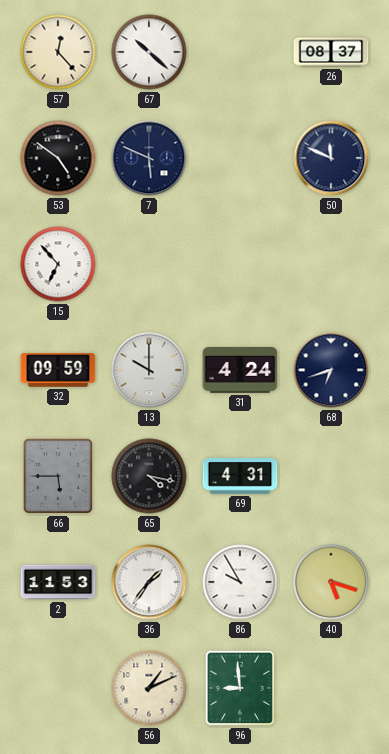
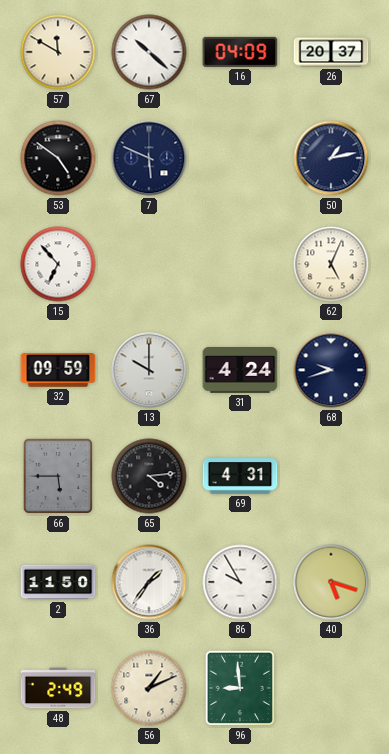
57: 12:23 -> 11:50 (58, 52)
16: none -> 04:09 (240, 52)
26: 08:37 -> 20:37 (331, 52)
50: 11:49 -> 1:13 (331, 158)
62: none -> 5:04 (331, 264)
68: 6:42 -> 9:42 (331, 370)
65: 4:17 -> 4:14 (149, 476)
2: 11:53 -> 11:50 (58, 582)
48: none -> 2:49 (58, 688)
